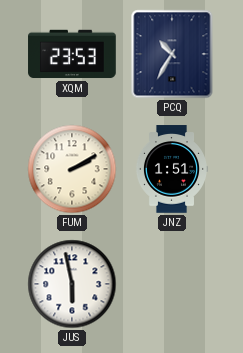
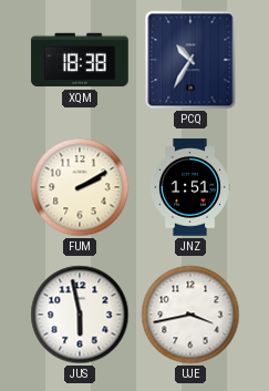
XQM: 23:53 -> 18:38 (80, 60)
UJE: none -> 3:43 (190, 315)
